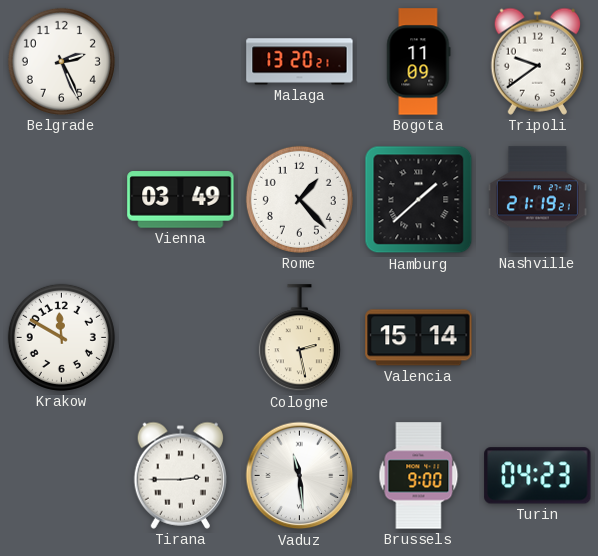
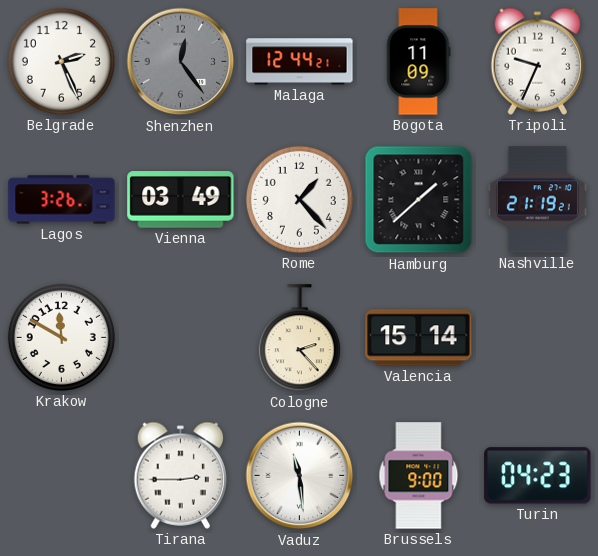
Shenzhen: none -> 12:24 (181, 62)
Malaga: 13:20 -> 12:44 (300, 62)
Tripoli: 9:39 -> 9:34 (537, 61)
Lagos: none -> 3:26 (62, 200)
Cologne: 2:28 -> 2:23 (299, 338)
